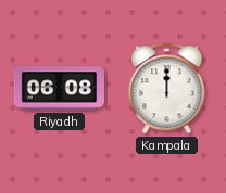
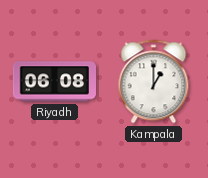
Kampala: 12:00 -> 1:00 (154, 82)
